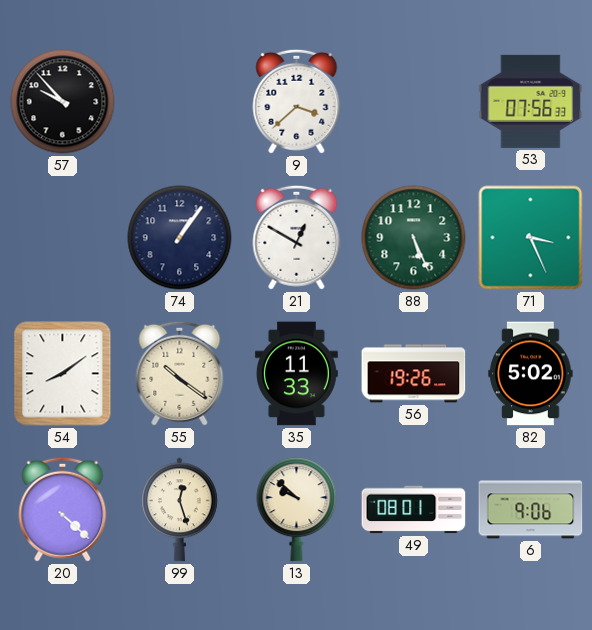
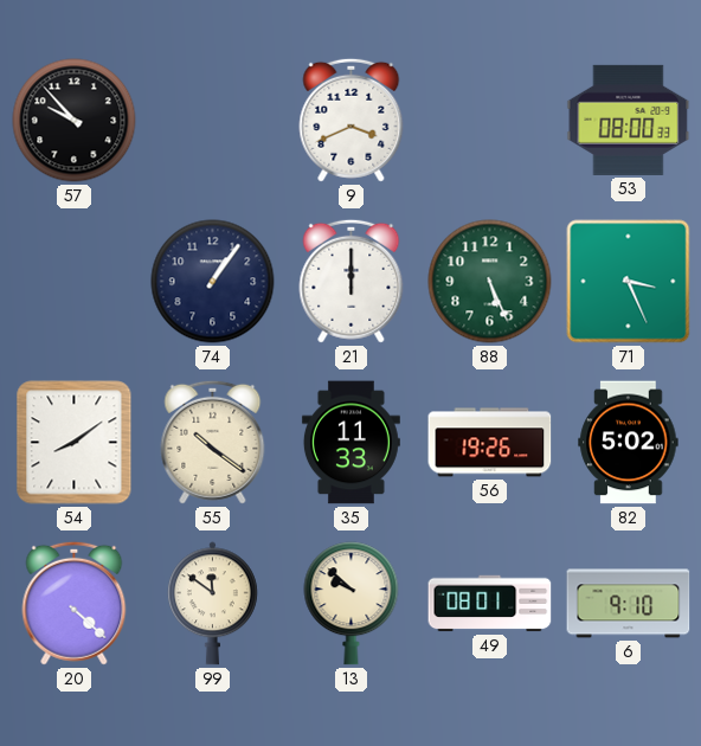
9: 3:38 -> 3:41 (352, 120)
53: 07:56 -> 08:00 (629, 120)
21: 12:50 -> 12:00 (352, 281)
99: 12:27 -> 11:51 (212, 604)
6: 9:06 -> 9:10 (629, 604)
